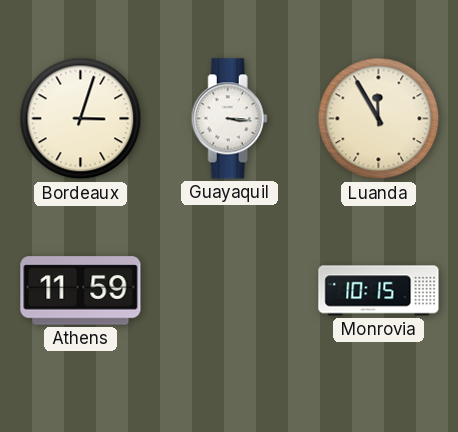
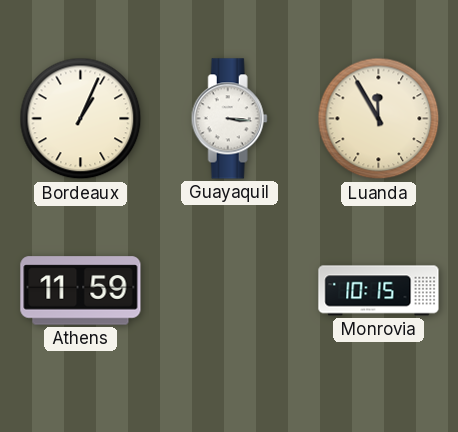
Bordeaux: 3:03 -> 1:04 (81, 119)
